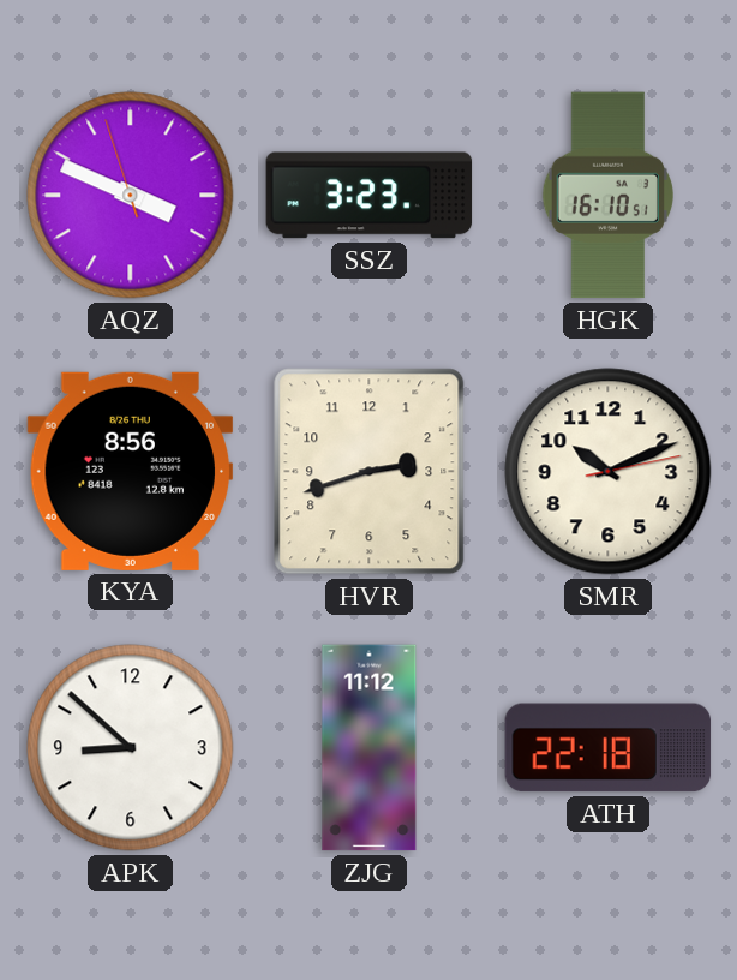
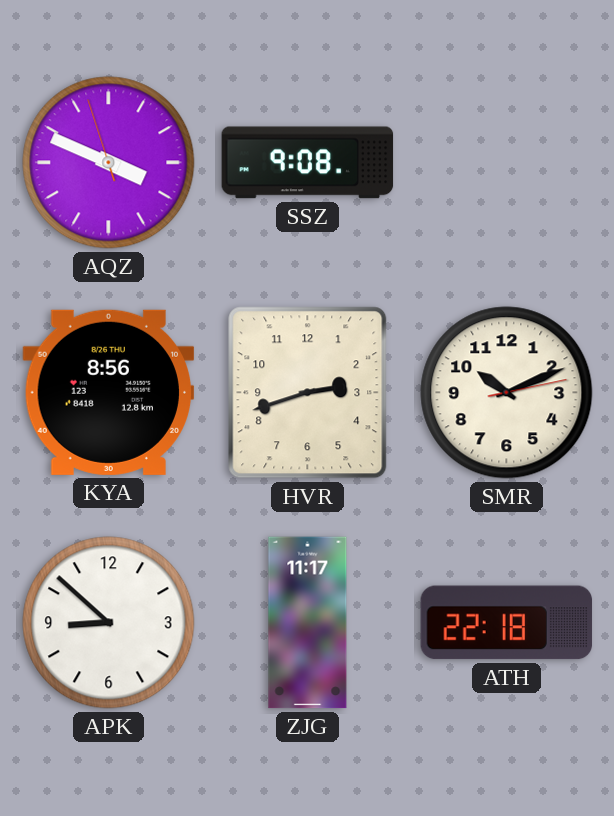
SSZ: 3:23 -> 9:08 (308, 163)
HGK: 16:10 -> none (607, 196)
ZJG: 11:12 -> 11:17 (308, 623)
